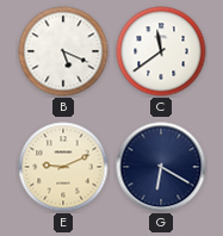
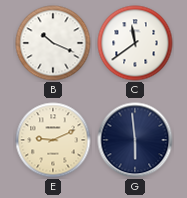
B: 5:19 -> 10:19 (53, 43)
G: 6:20 -> 5:59 (135, 140)
